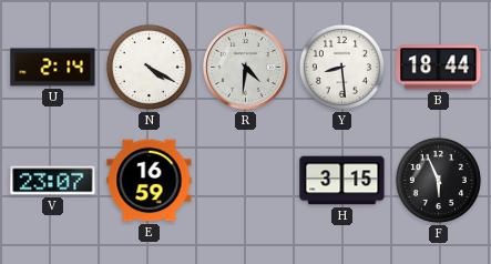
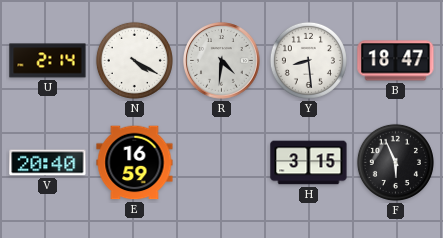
B: 18:44 -> 18:47 (396, 61)
V: 23:07 -> 20:40 (48, 163)
